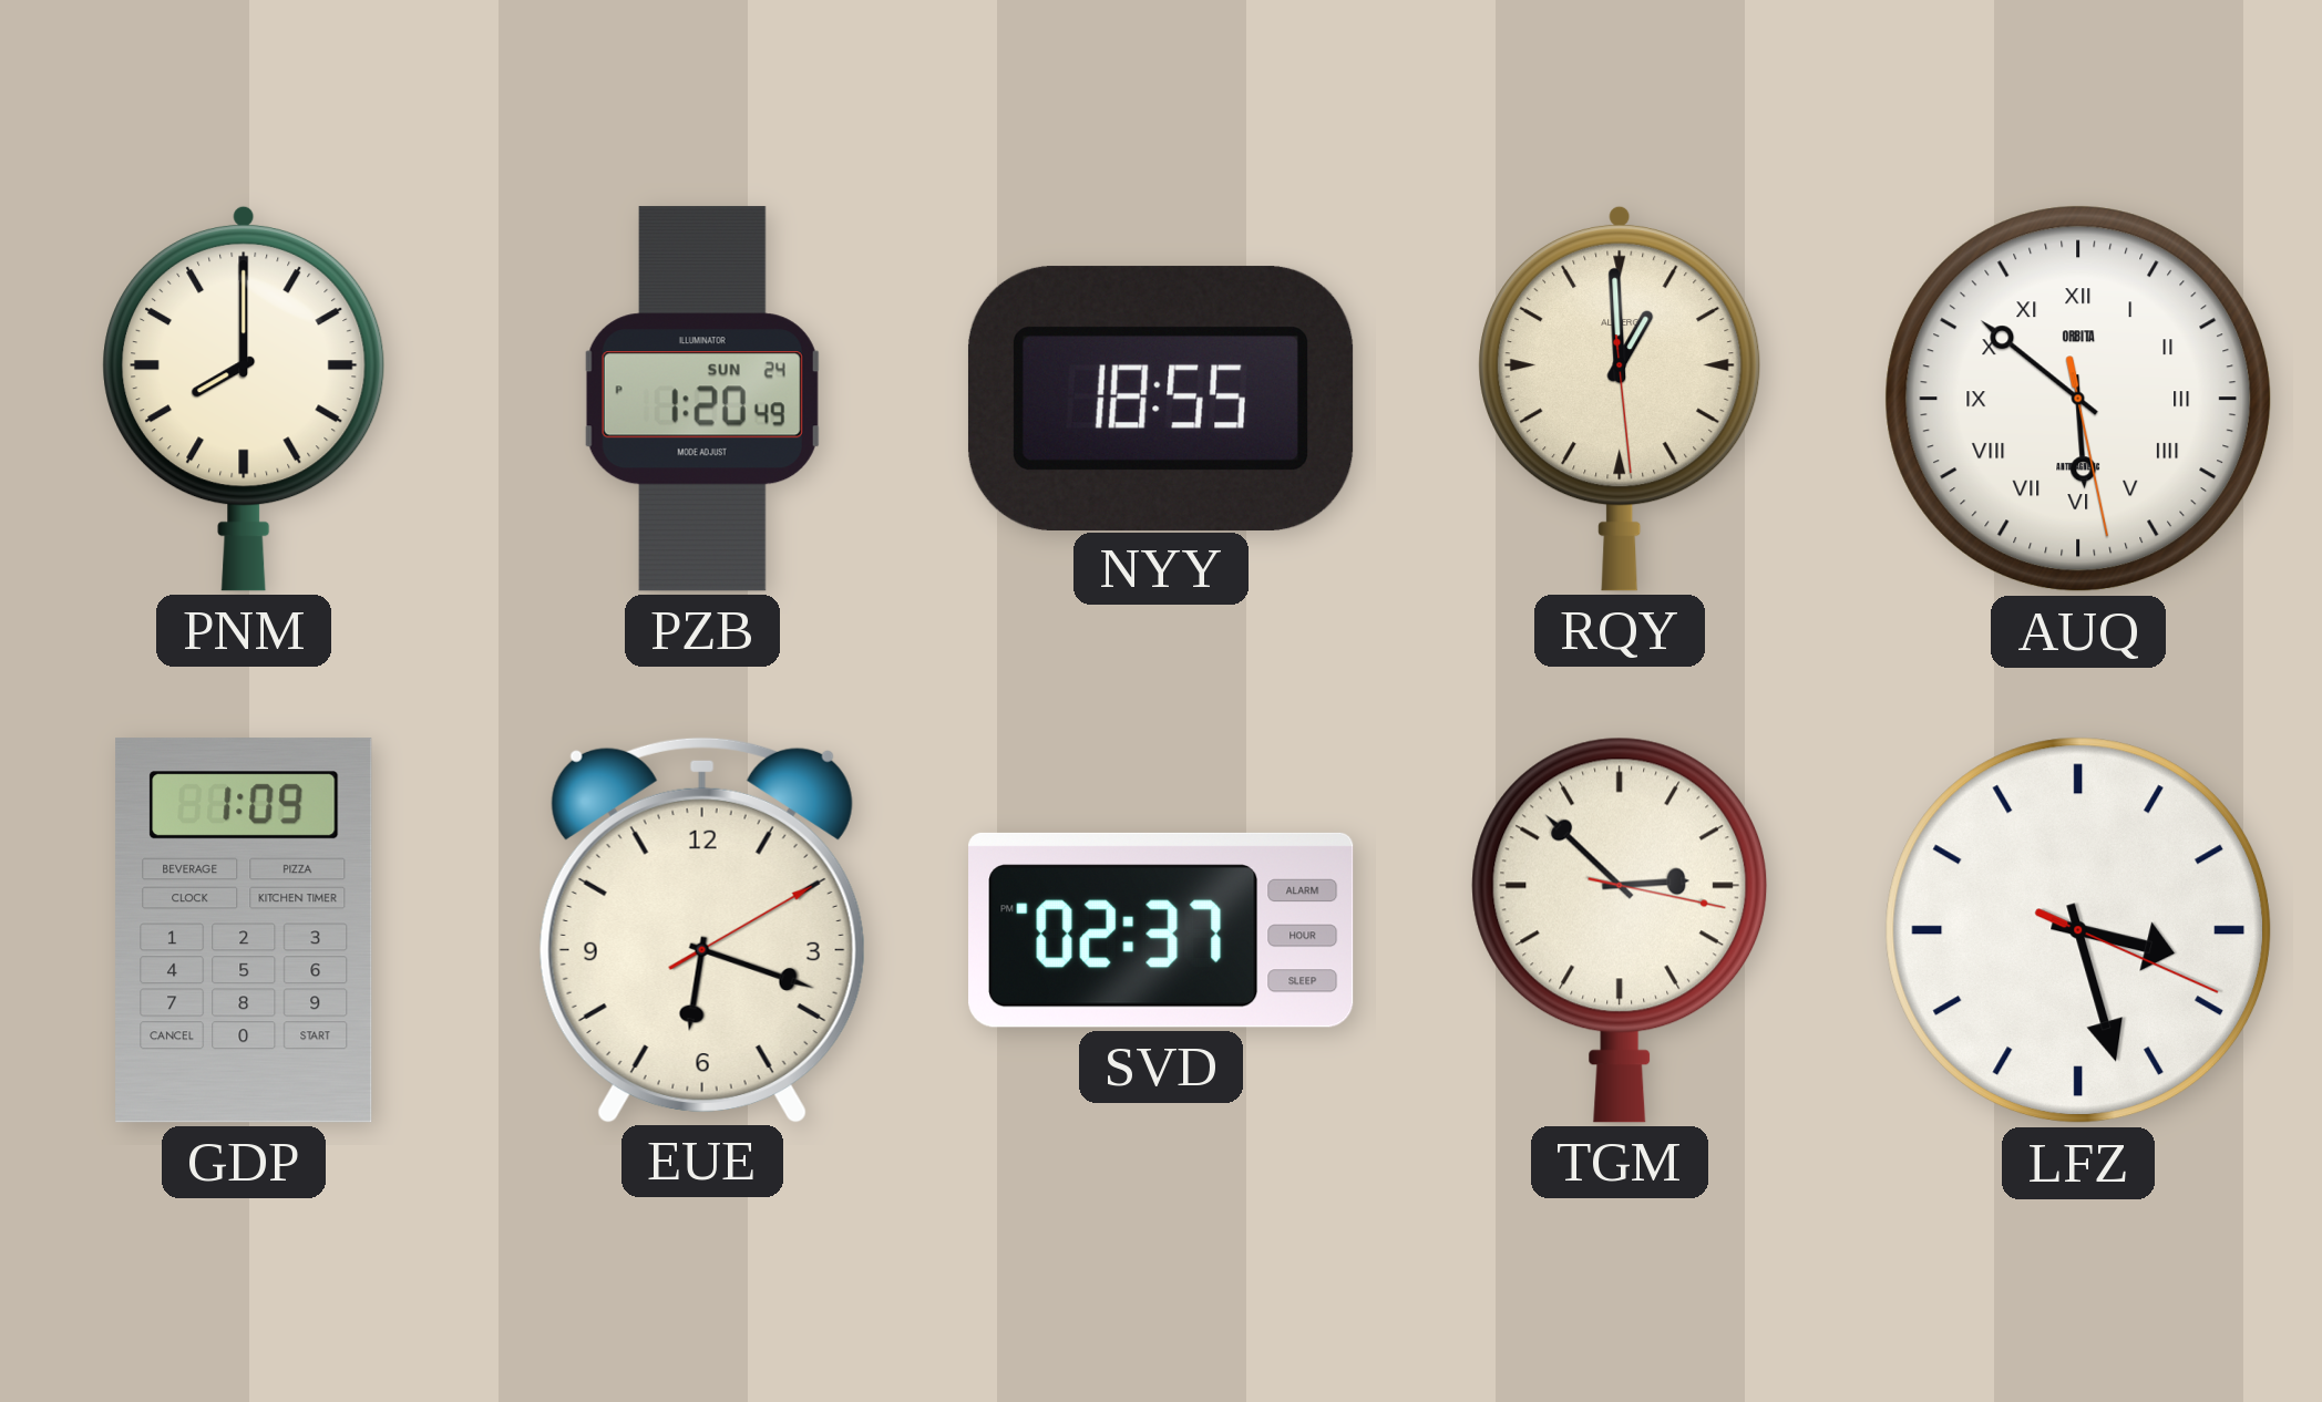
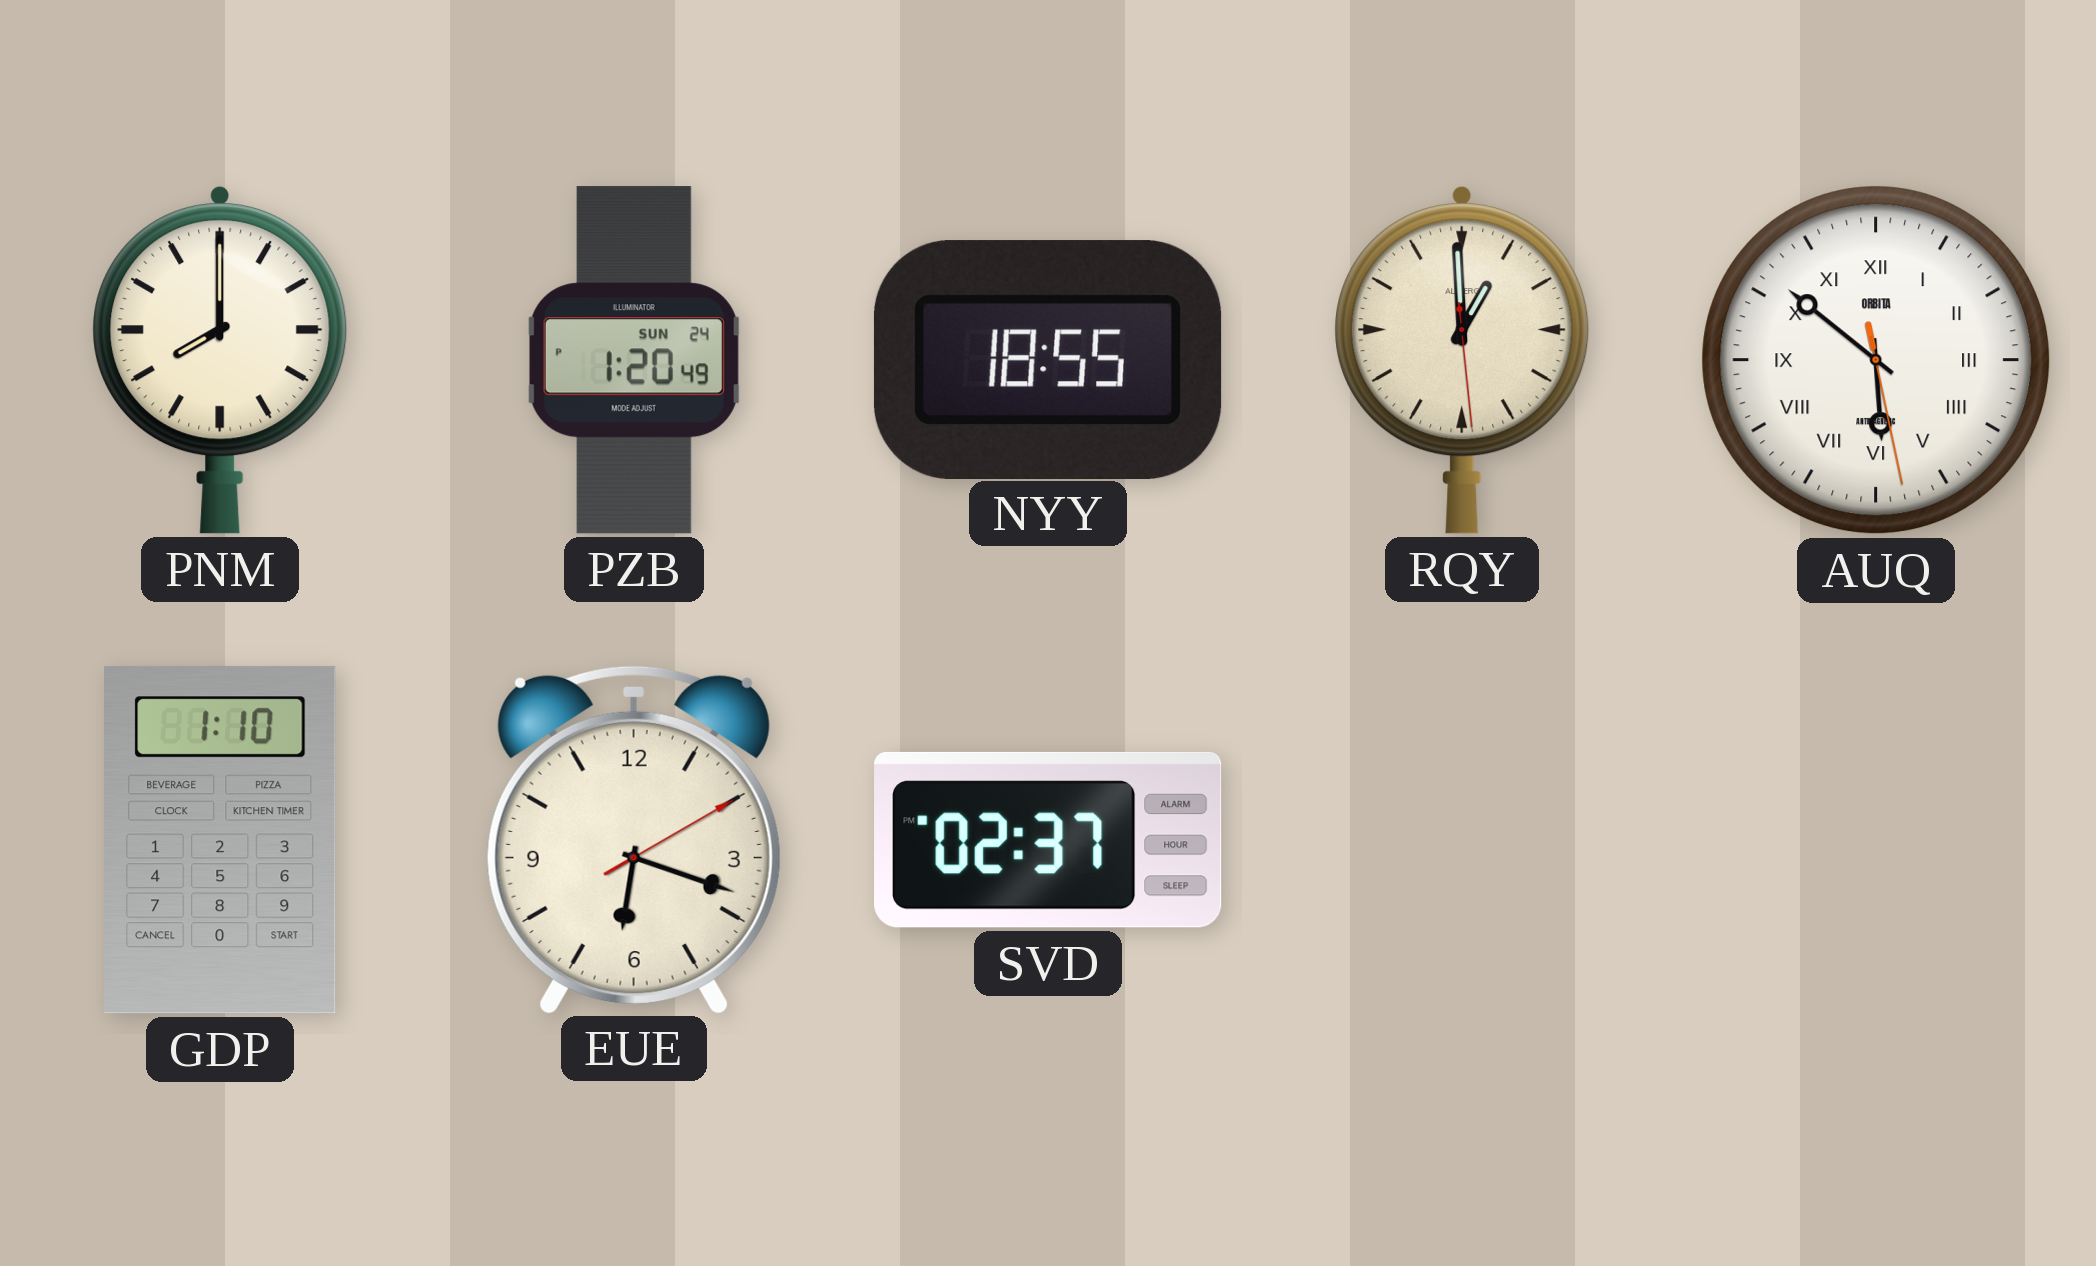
GDP: 1:09 -> 1:10 (220, 840)
TGM: 2:52 -> none (1620, 930)
LFZ: 3:27 -> none (2078, 930)
